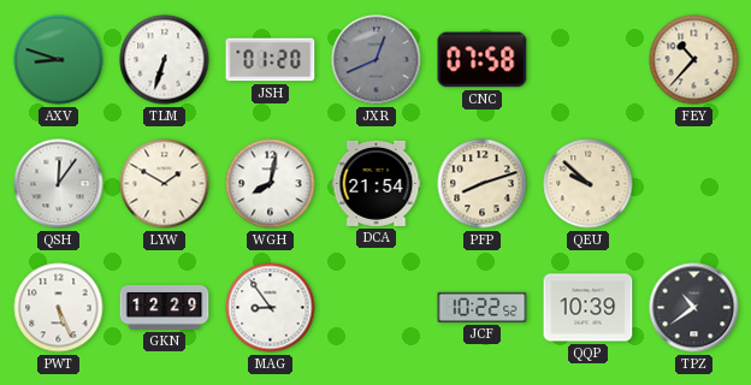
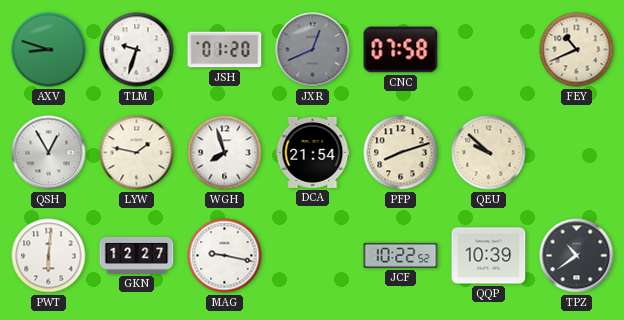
TLM: 6:33 -> 9:33 (137, 50)
FEY: 10:37 -> 10:41 (577, 50)
QSH: 12:06 -> 12:55 (49, 153)
LYW: 1:50 -> 1:47 (137, 153)
WGH: 8:02 -> 7:57 (225, 153)
PWT: 5:26 -> 6:01 (49, 256)
GKN: 12:29 -> 12:27 (137, 255)
MAG: 8:54 -> 9:17 (225, 256)
